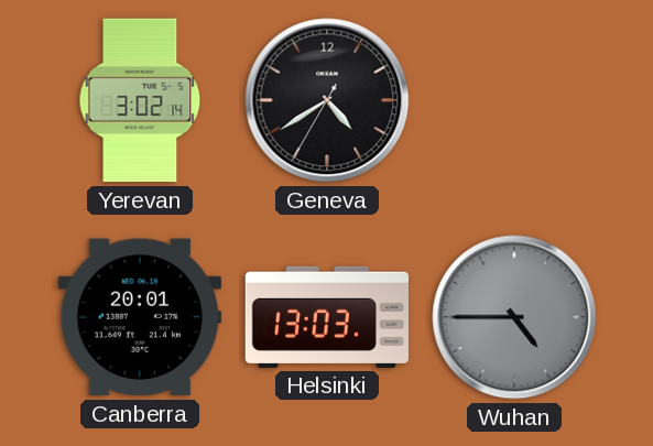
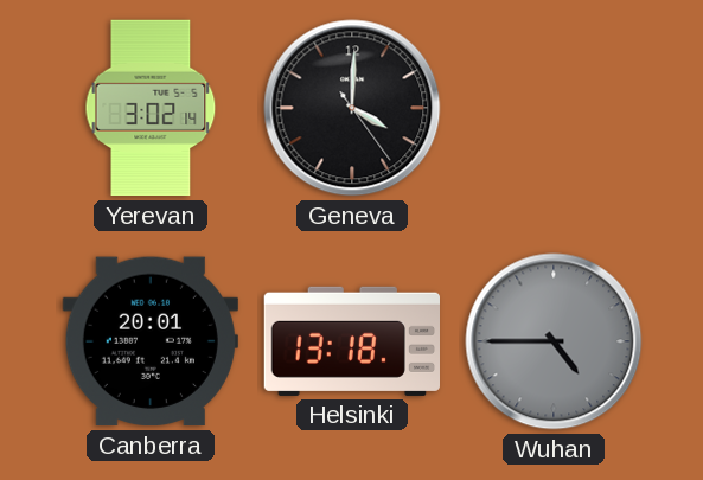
Geneva: 4:39 -> 4:00 (352, 108)
Helsinki: 13:03 -> 13:18 (351, 341)
